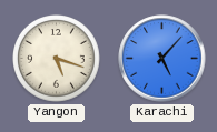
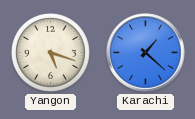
Karachi: 5:07 -> 1:22 (146, 53)
